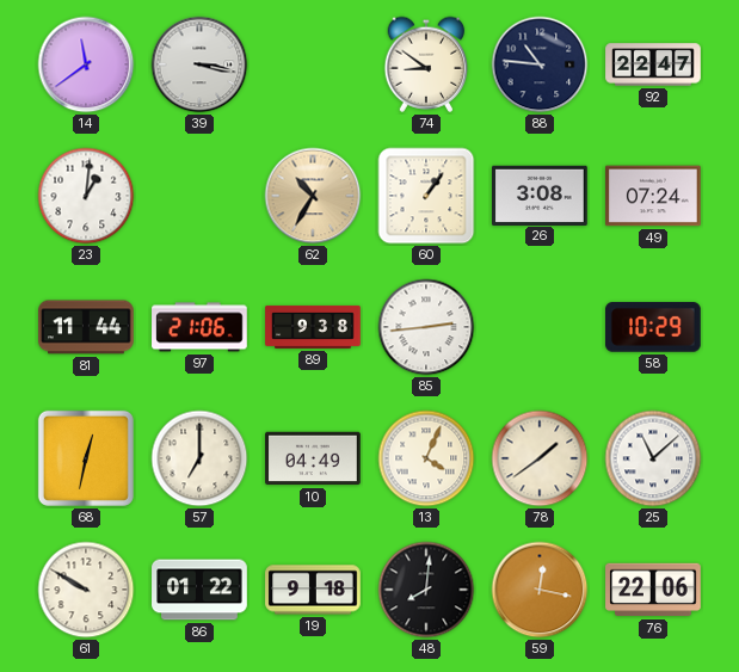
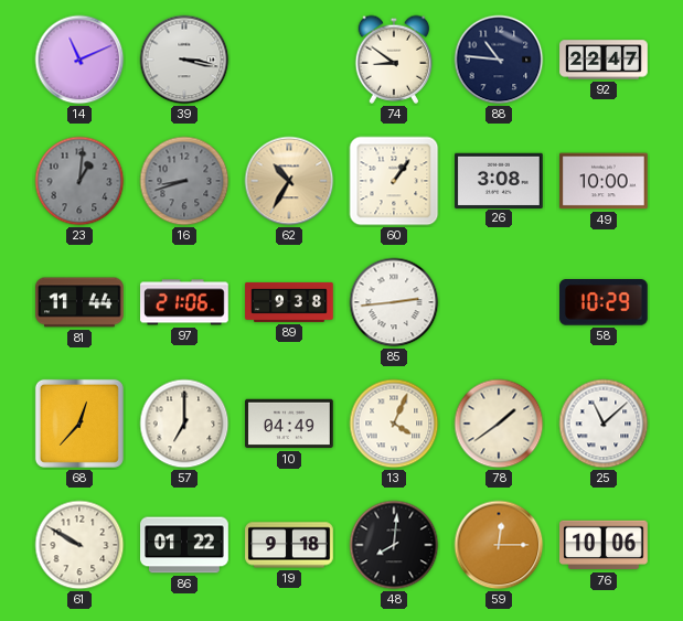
14: 11:39 -> 11:11 (79, 60)
23 dial: white -> grey (79, 181)
16: none -> 8:42 (184, 181)
49: 07:24 -> 10:00 (604, 181)
68: 12:32 -> 12:37 (79, 424)
59: 12:17 -> 12:15 (499, 545)
76: 22:06 -> 10:06 (604, 545)
